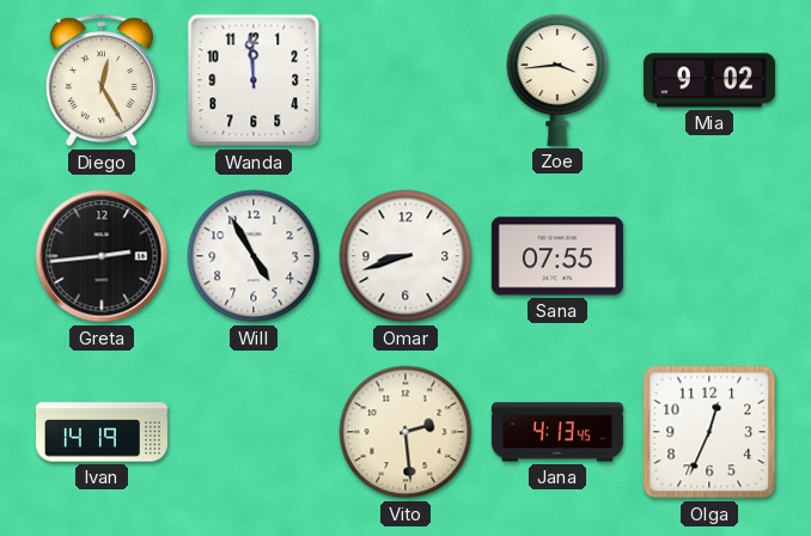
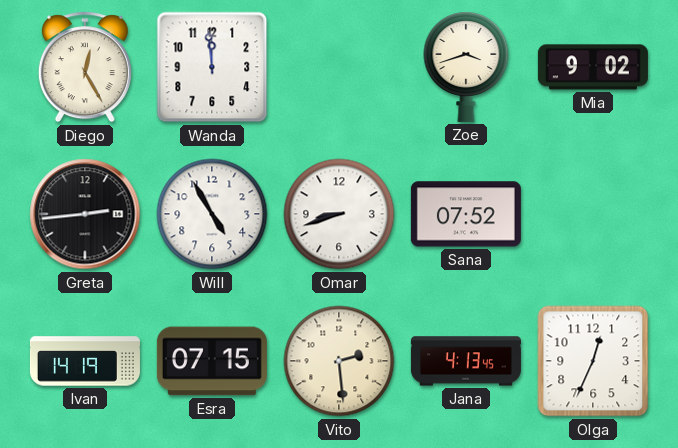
Zoe: 3:44 -> 3:42 (466, 67)
Sana: 07:55 -> 07:52 (466, 214)
Esra: none -> 07:15 (212, 361)
